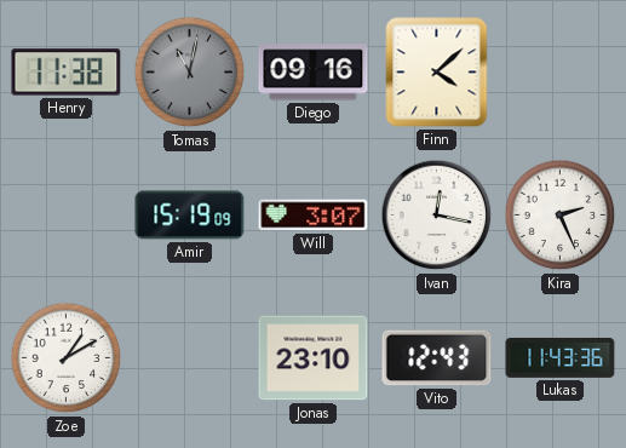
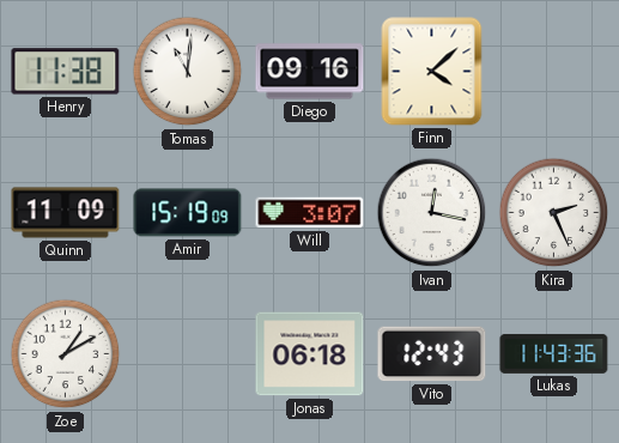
Tomas: 11:02 -> 11:01 (188, 72)
Tomas dial: grey -> white (188, 72)
Quinn: none -> 11:09 (66, 213)
Jonas: 23:10 -> 06:18 (310, 354)
